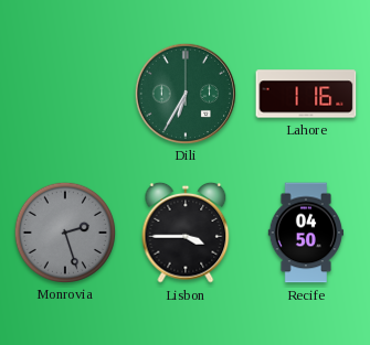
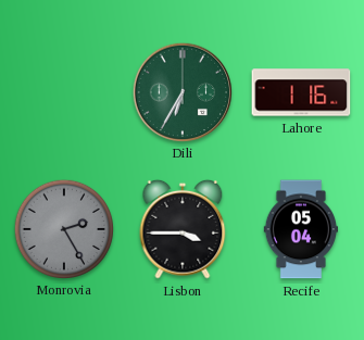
Monrovia: 2:27 -> 2:25 (63, 228)
Recife: 04:50 -> 05:04 (300, 229)
